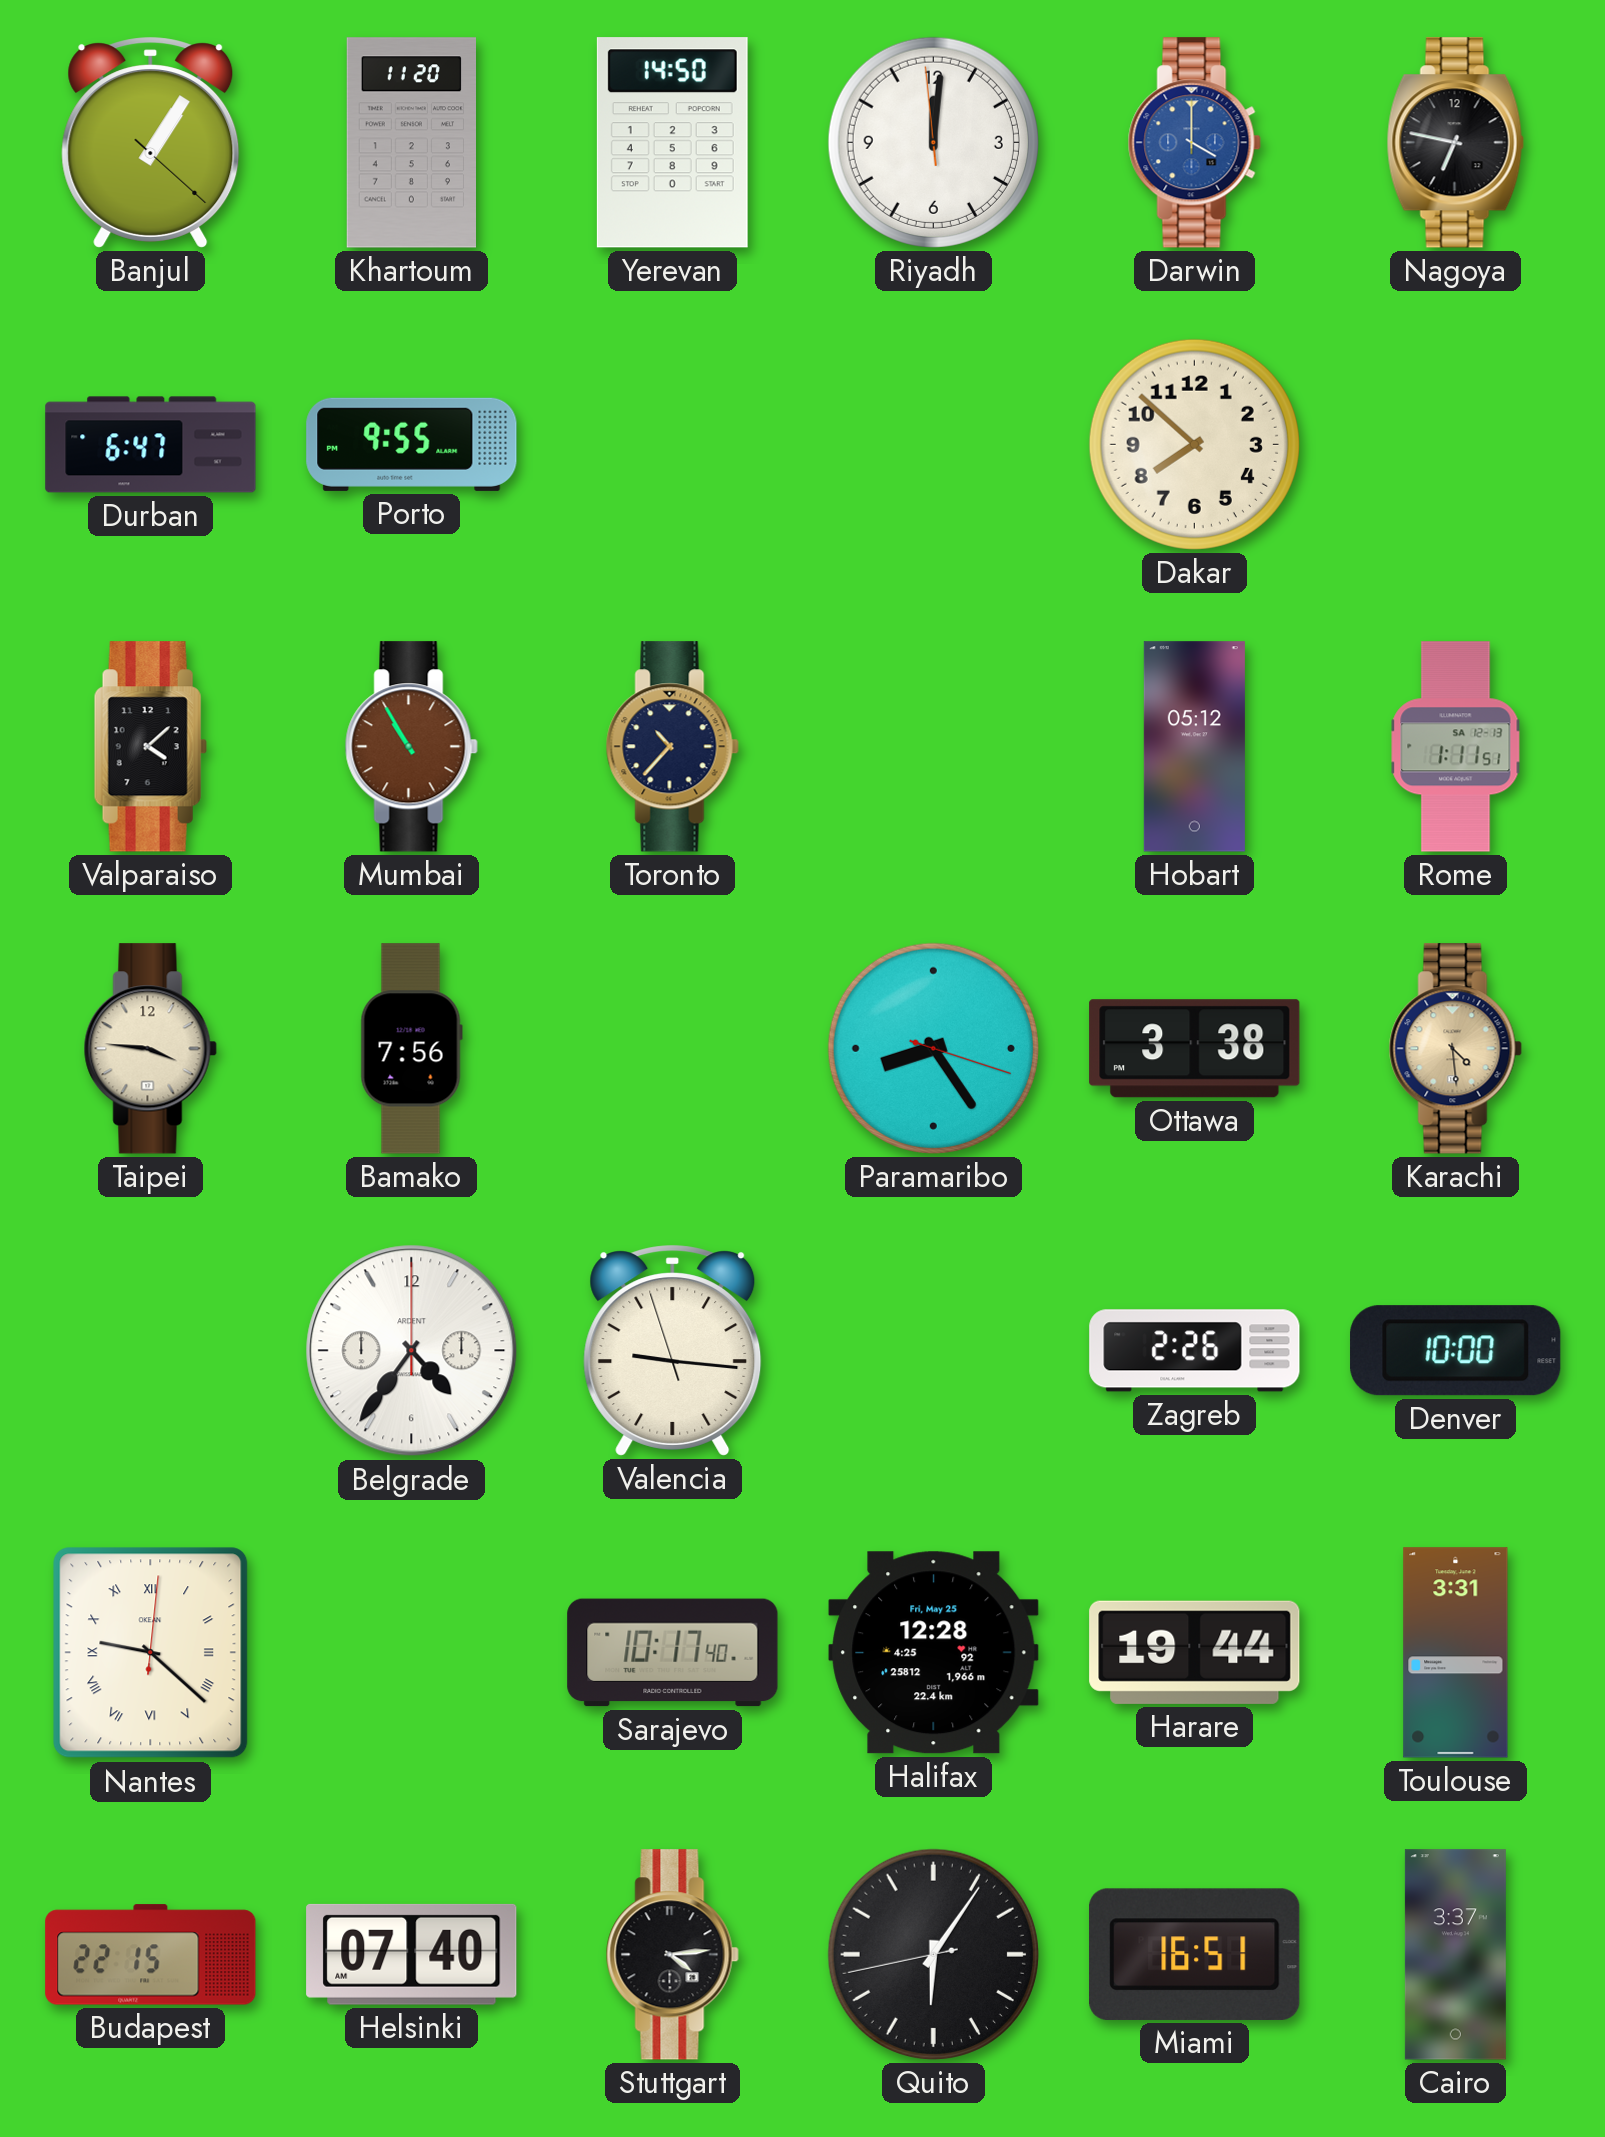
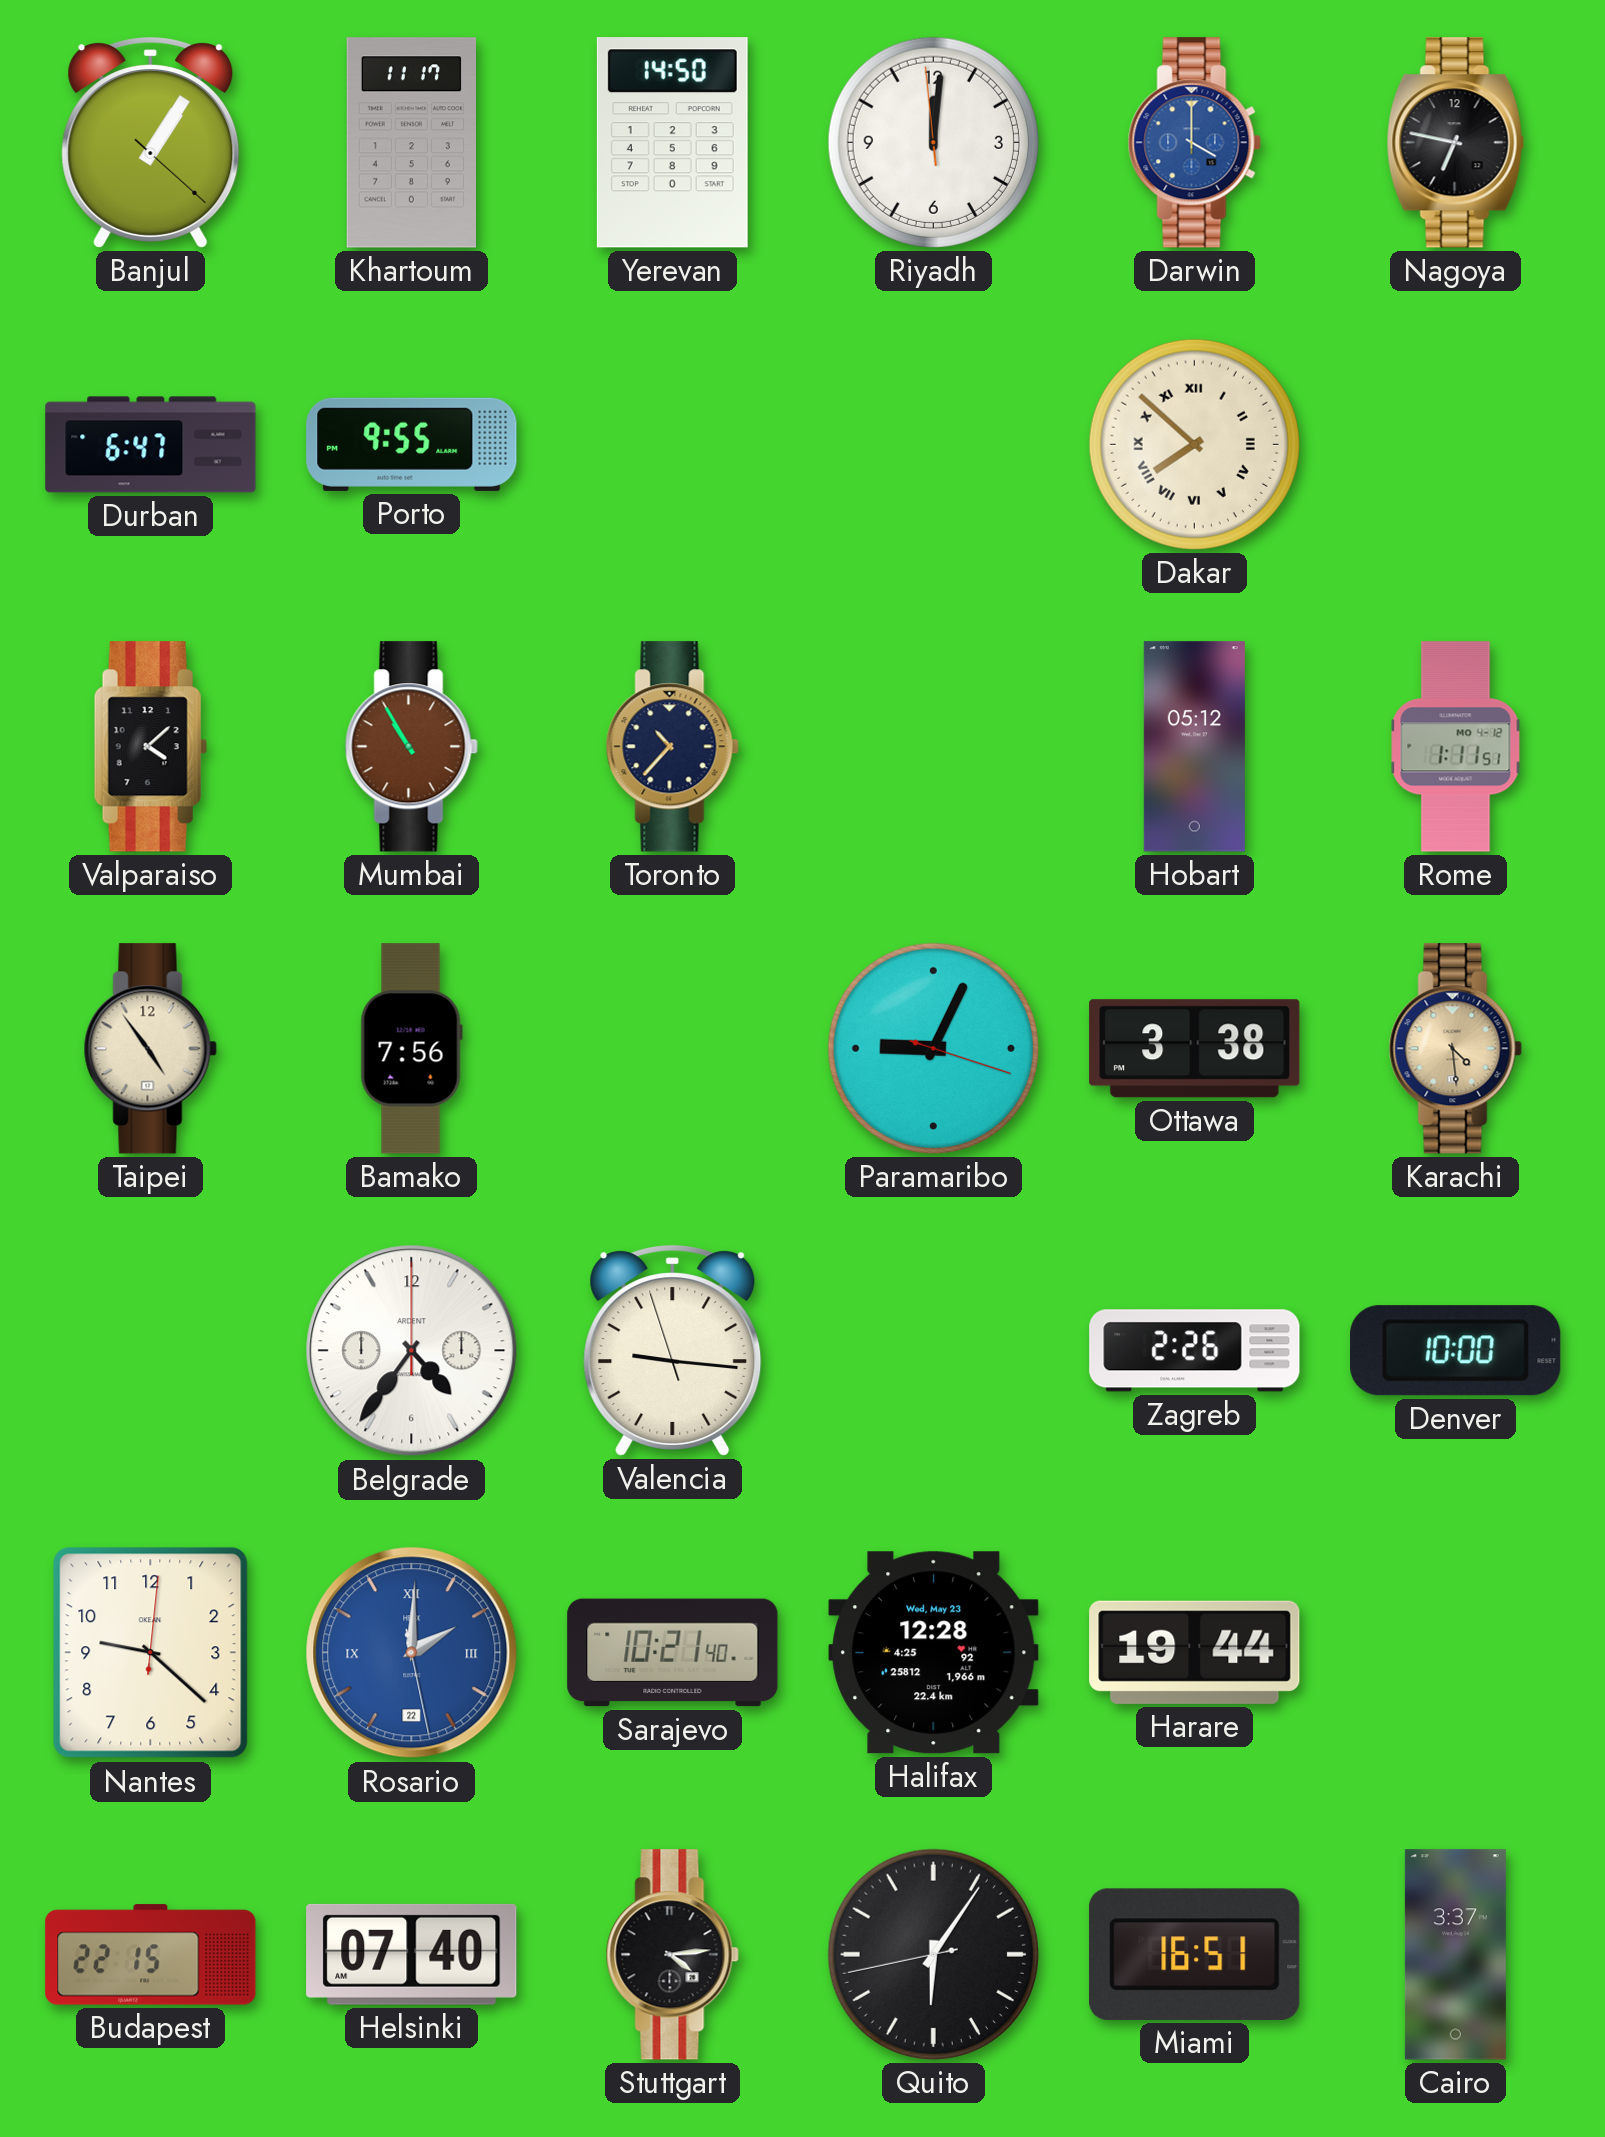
Khartoum: 11:20 -> 11:17 (411, 143)
Dakar numerals: Arabic -> Roman (1194, 444)
Rome date: SA 12-13 -> MO 4-12 (1456, 747)
Taipei: 3:46 -> 4:54 (150, 1049)
Paramaribo: 8:24 -> 9:04 (933, 1048)
Nantes numerals: Roman -> Arabic (151, 1653)
Rosario: none -> 2:00 (412, 1653)
Sarajevo: 10:17 -> 10:21 (673, 1653)
Halifax date: Fri, May 25 -> Wed, May 23 (934, 1653)
Toulouse: 3:31 -> none (1456, 1653)
